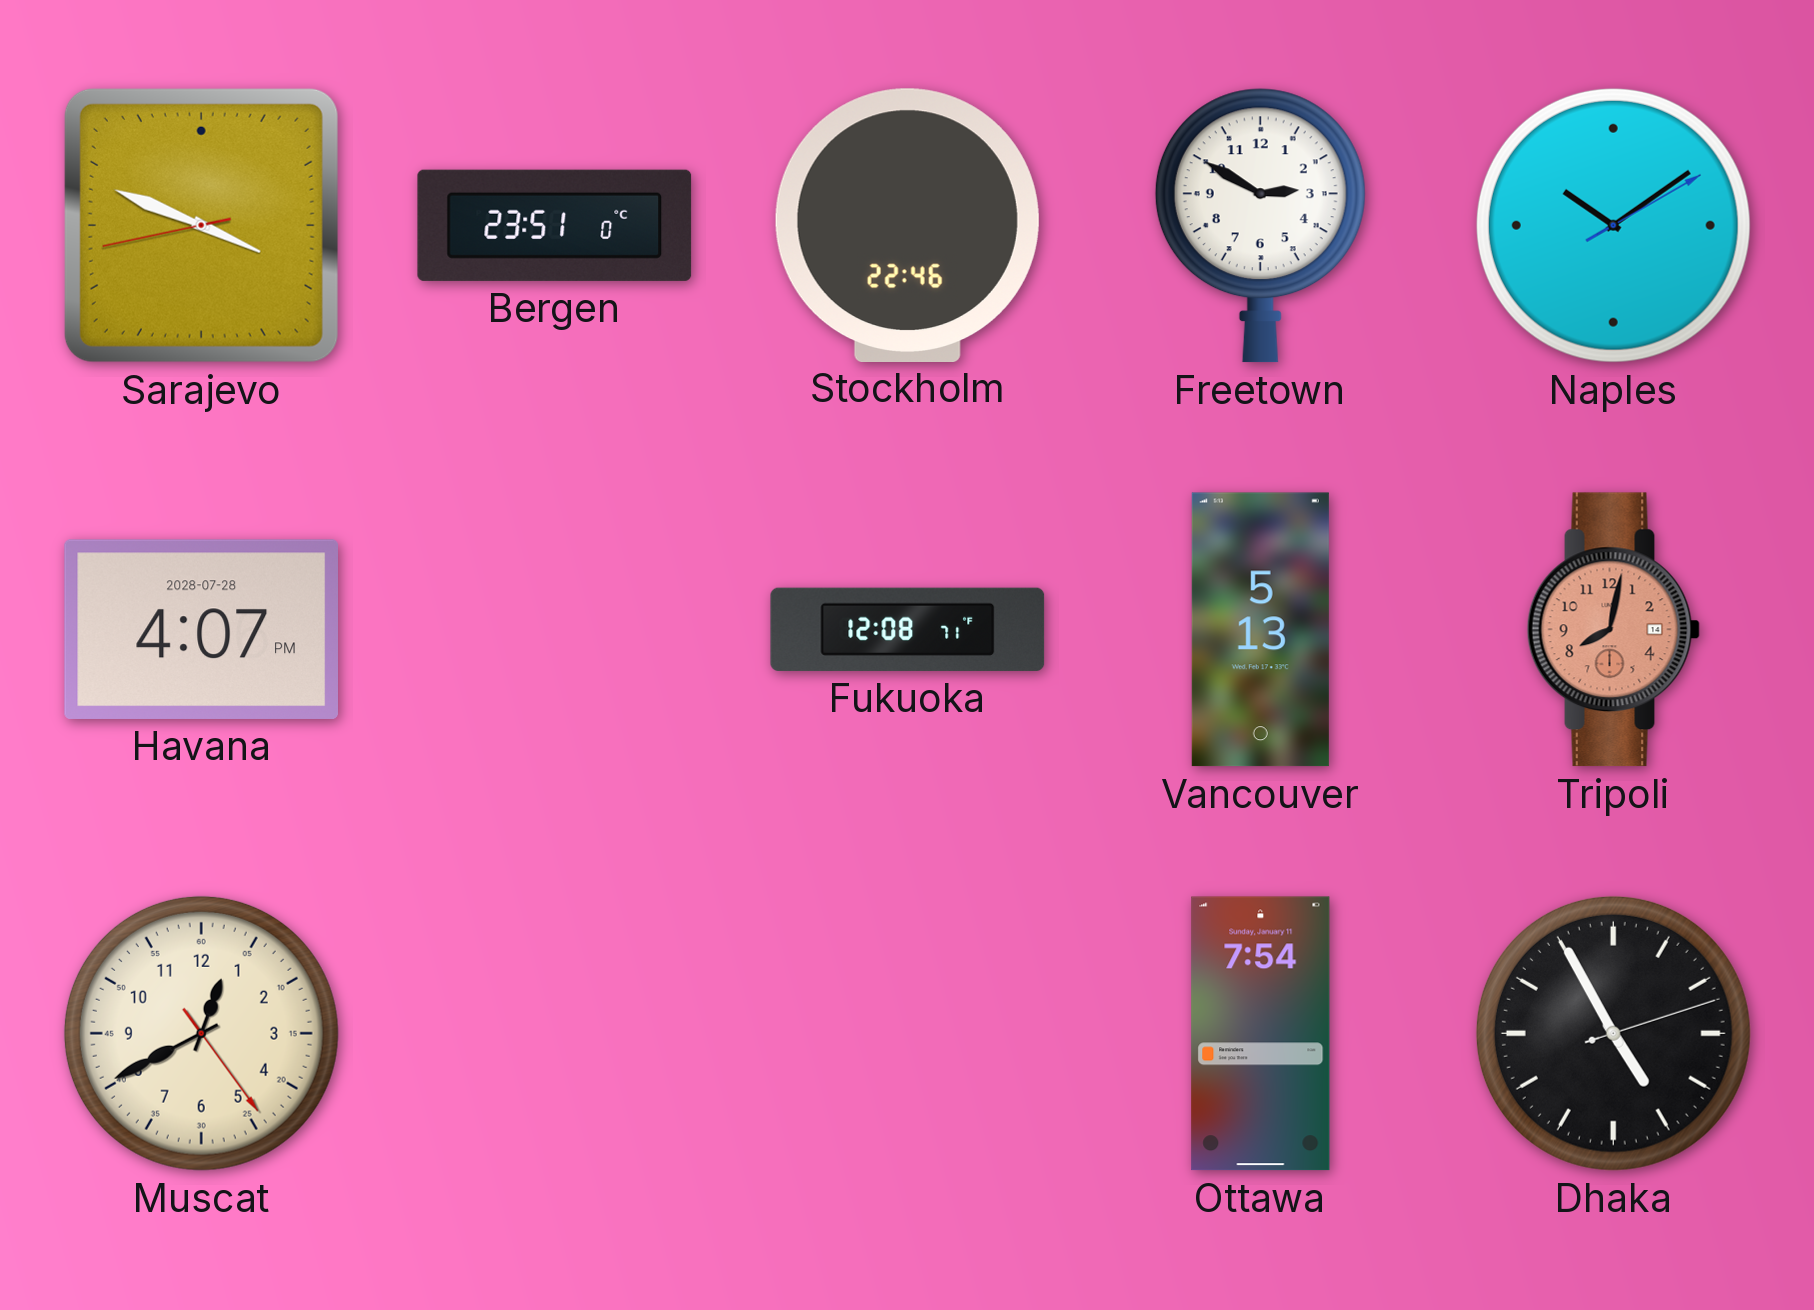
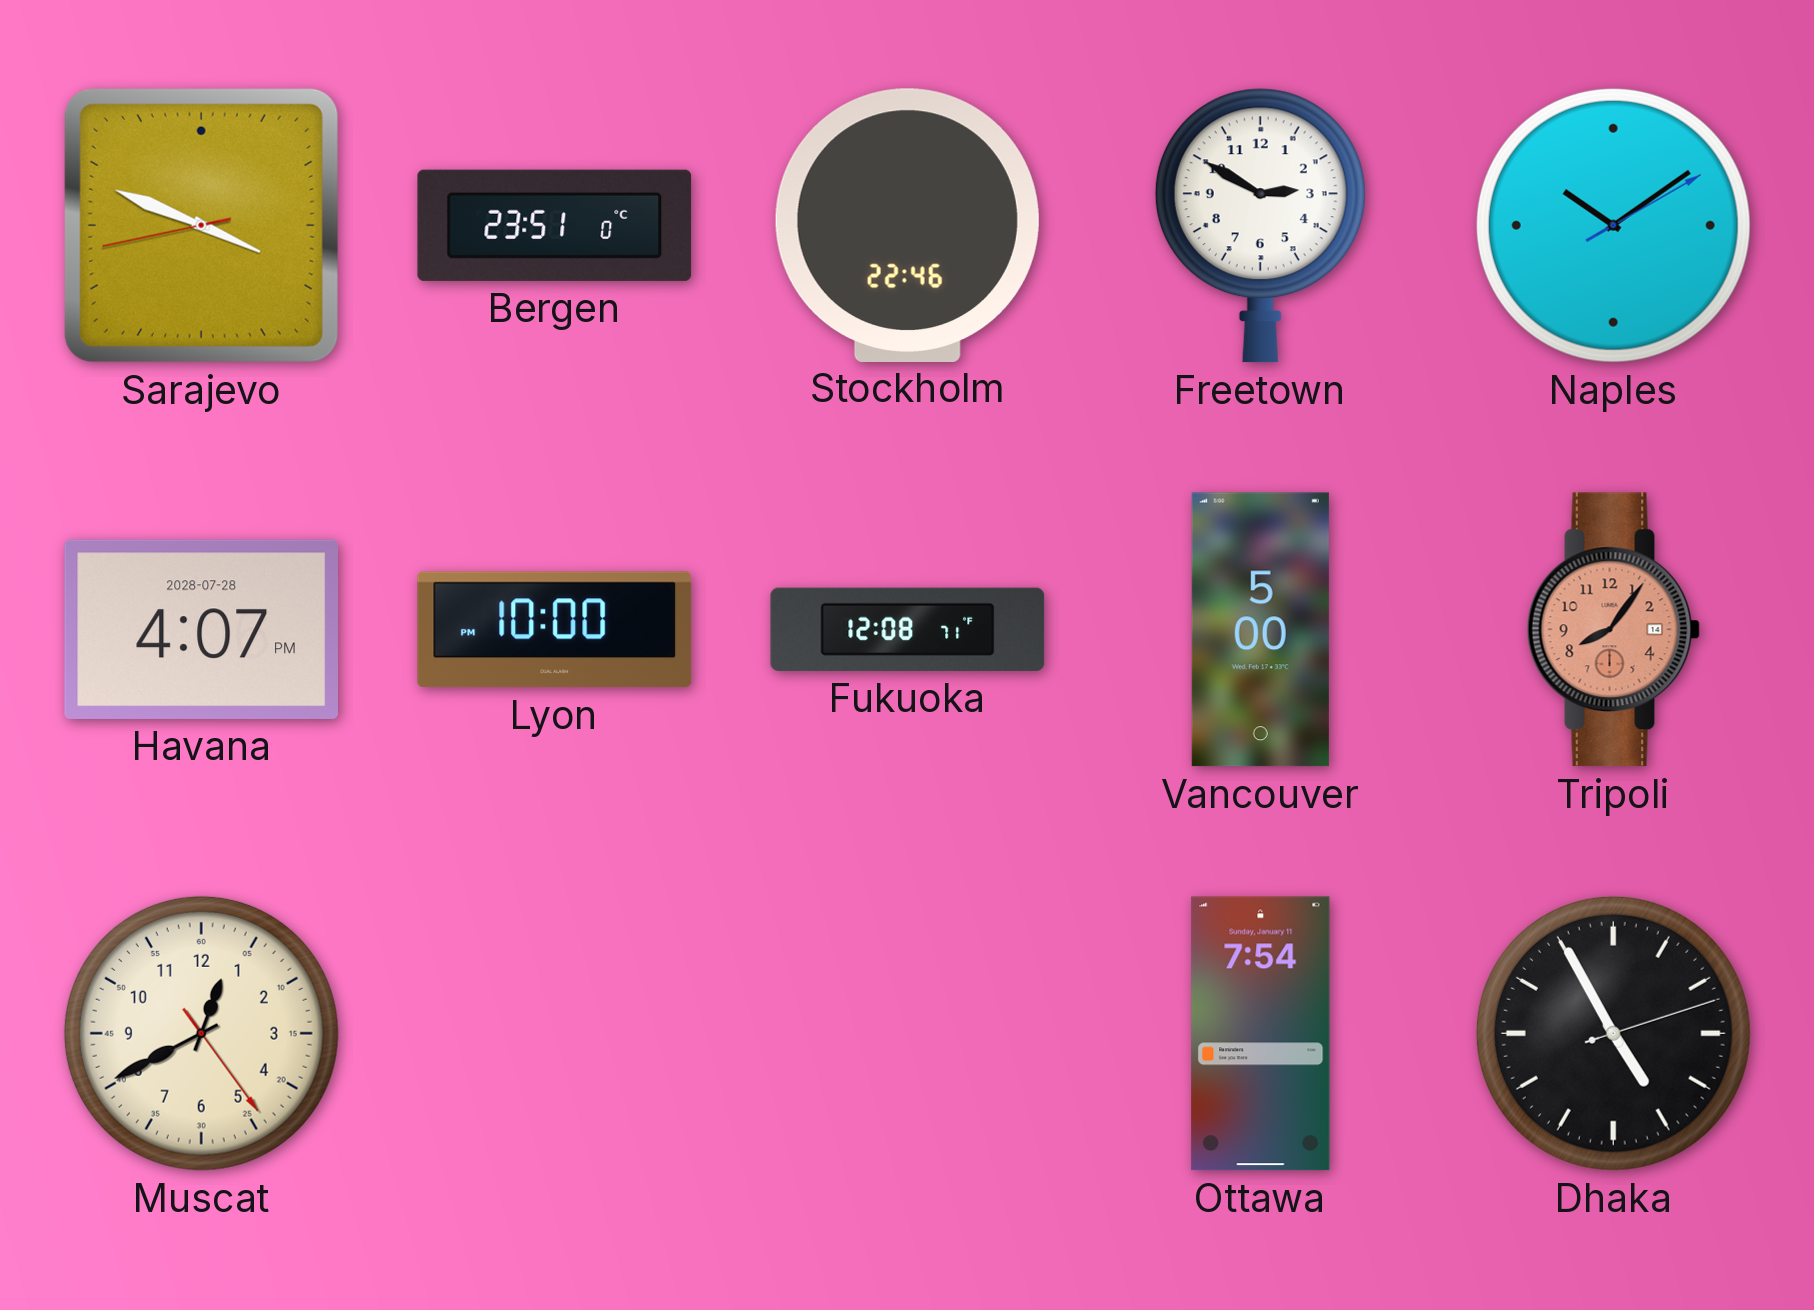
Lyon: none -> 10:00 (555, 630)
Vancouver: 5:13 -> 5:00 (1260, 630)
Tripoli: 8:02 -> 8:06 (1613, 630)
